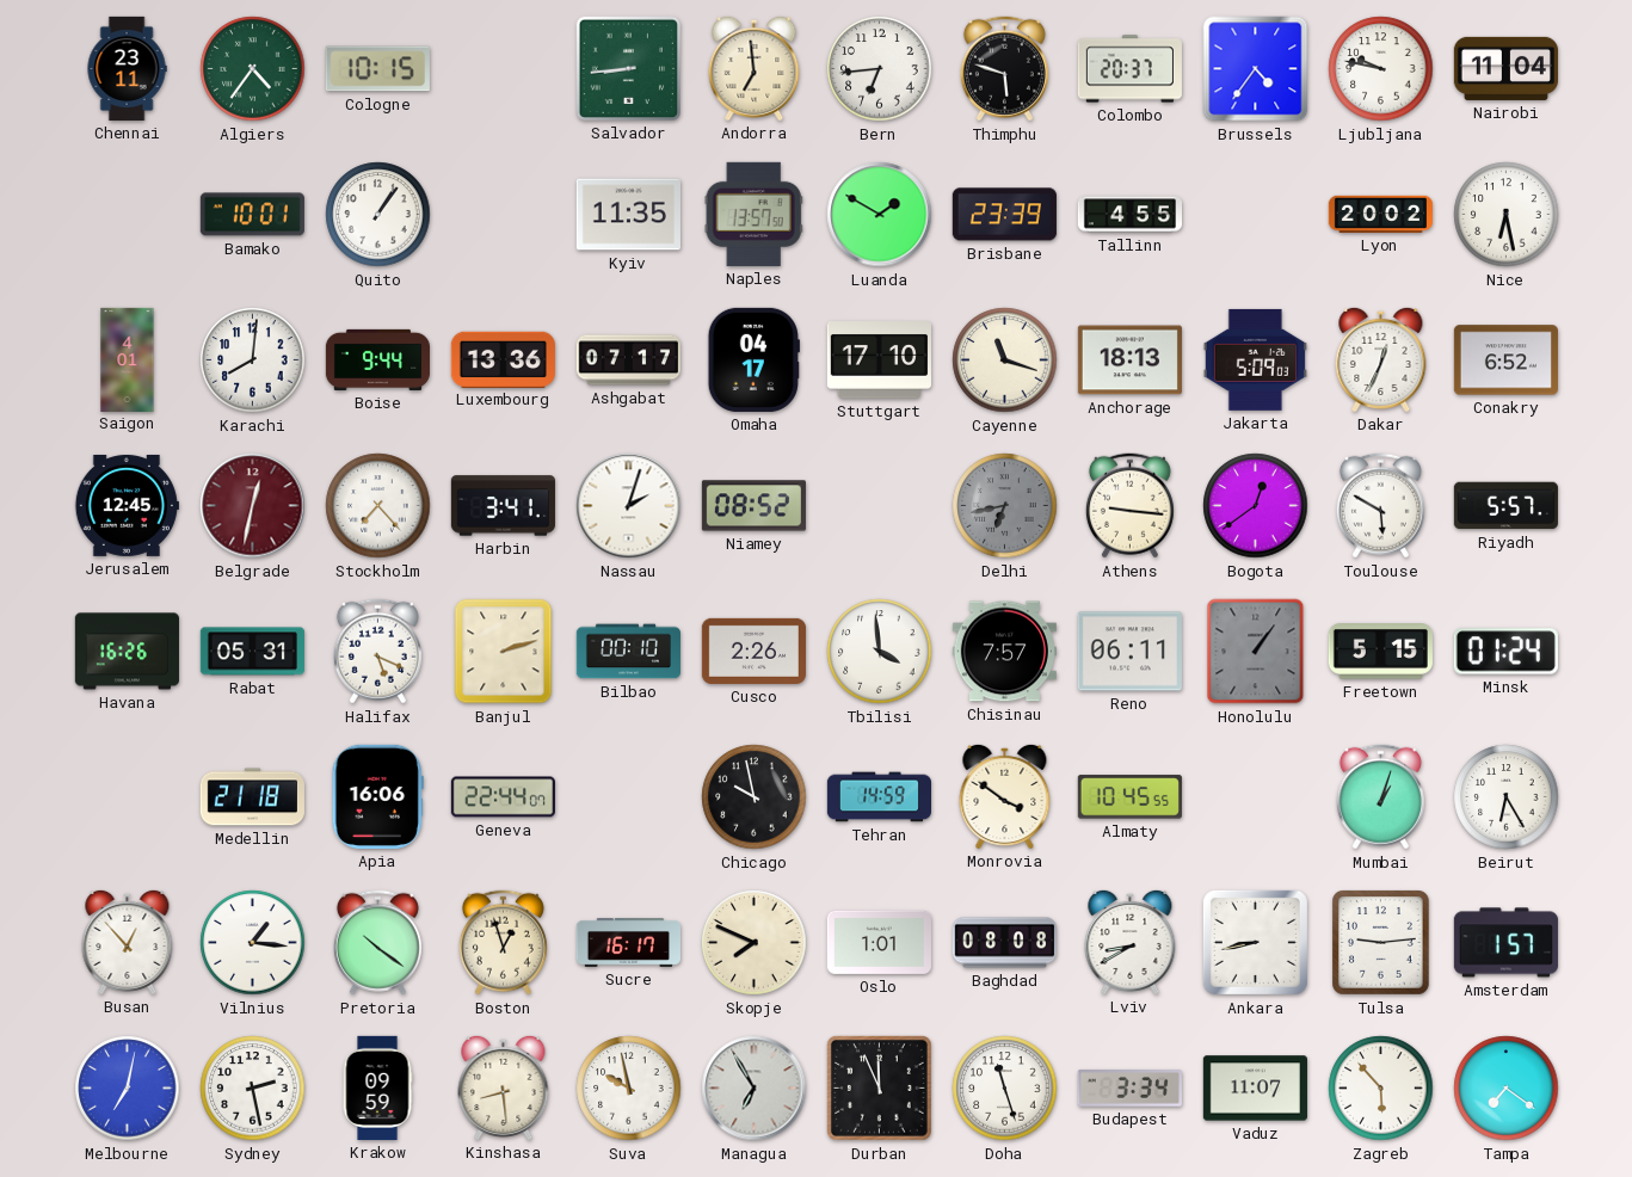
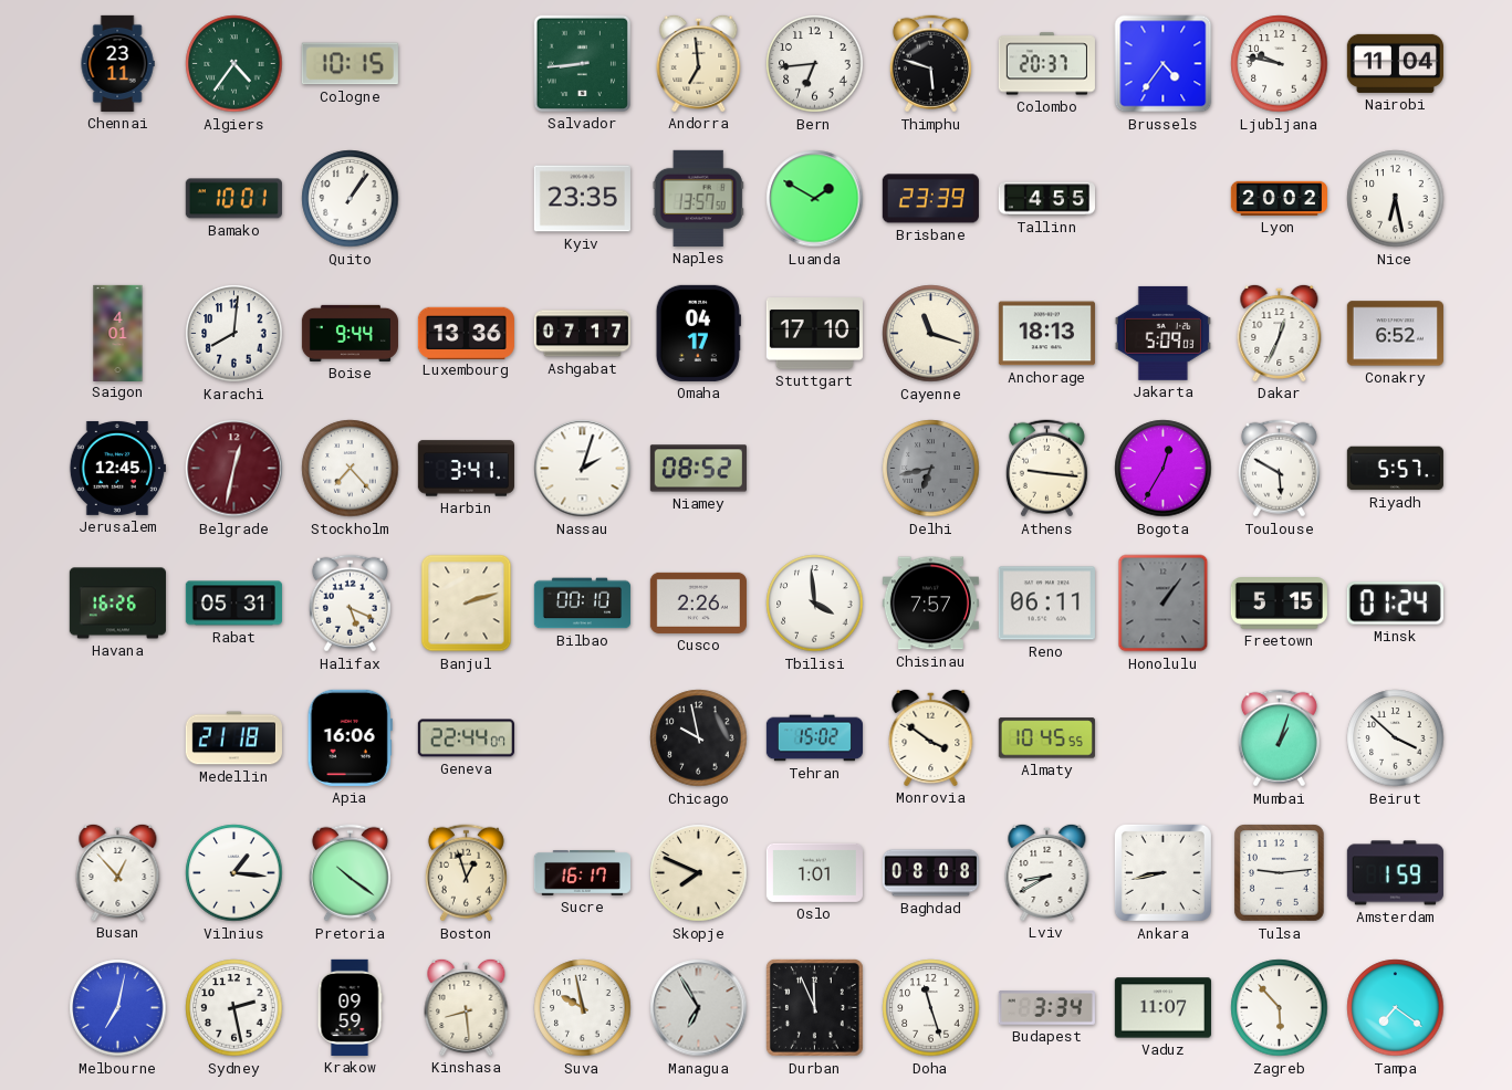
Kyiv: 11:35 -> 23:35 (582, 199)
Bogota: 12:39 -> 12:35 (1164, 469)
Tehran: 14:59 -> 15:02 (814, 738)
Beirut: 6:25 -> 3:52 (1396, 738)
Amsterdam: 1:57 -> 1:59 (1395, 873)
